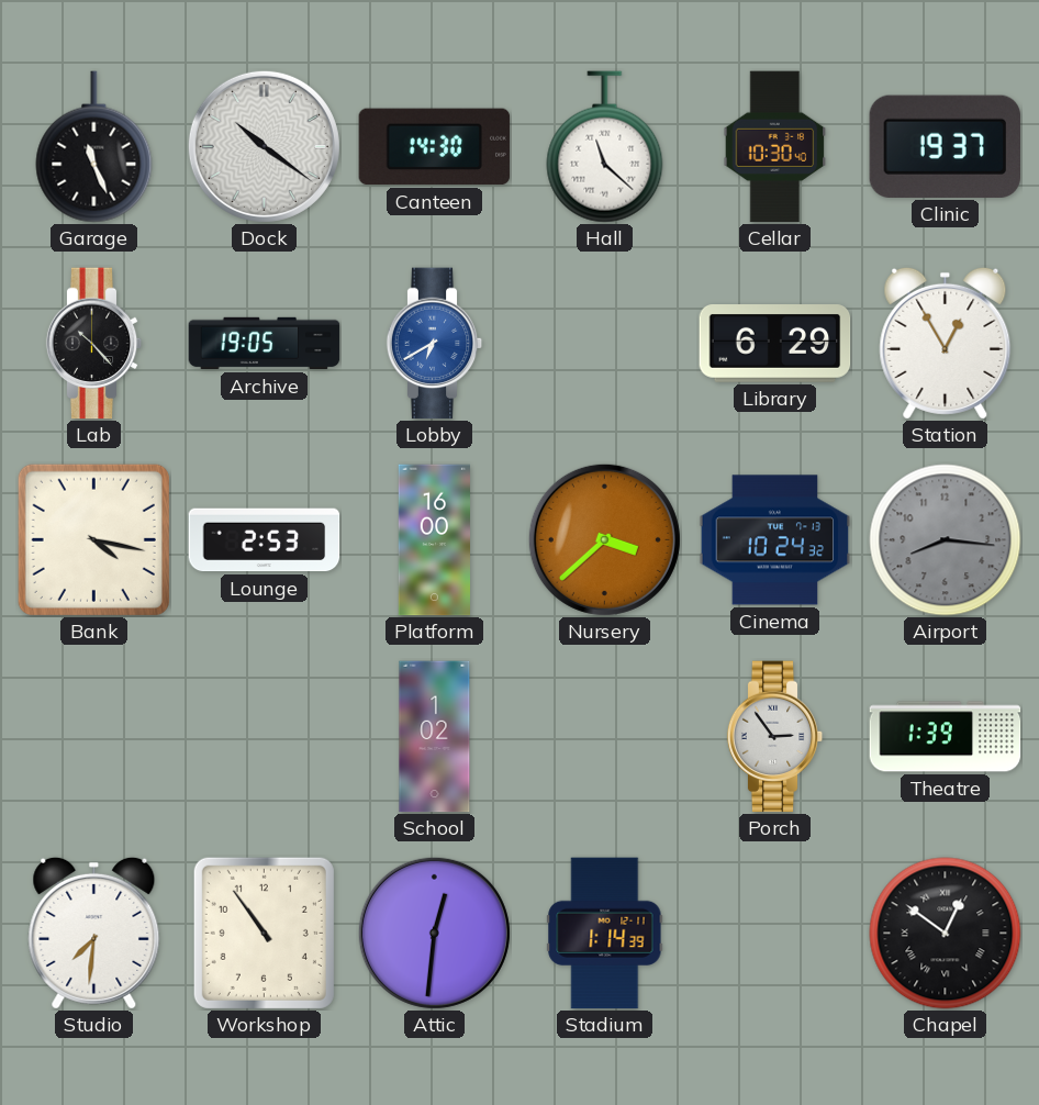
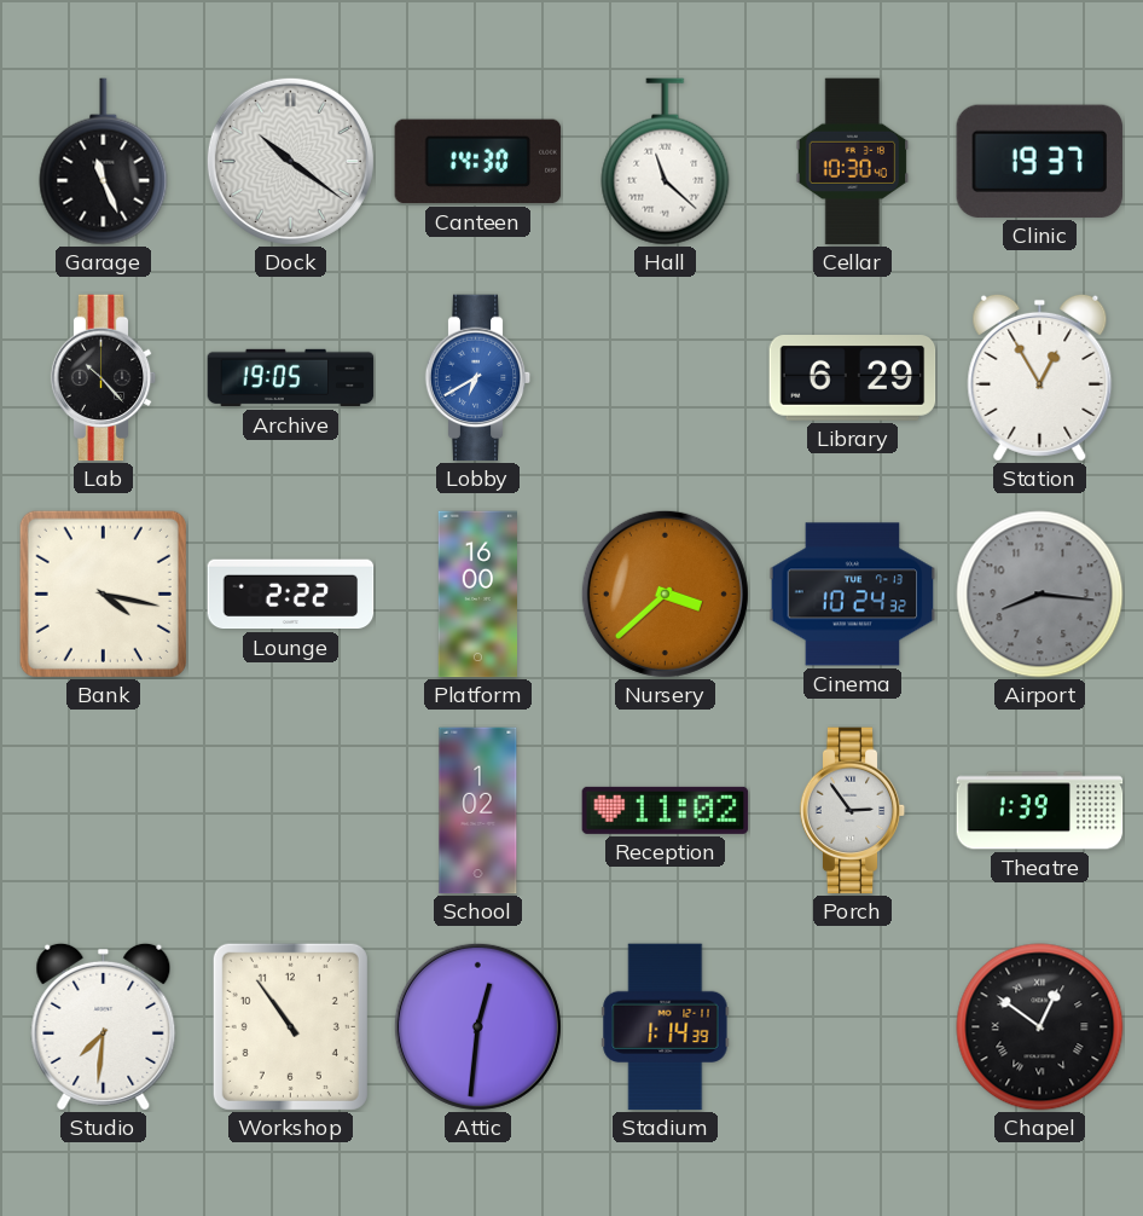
Lounge: 2:53 -> 2:22 (291, 595)
Reception: none -> 11:02 (666, 810)
